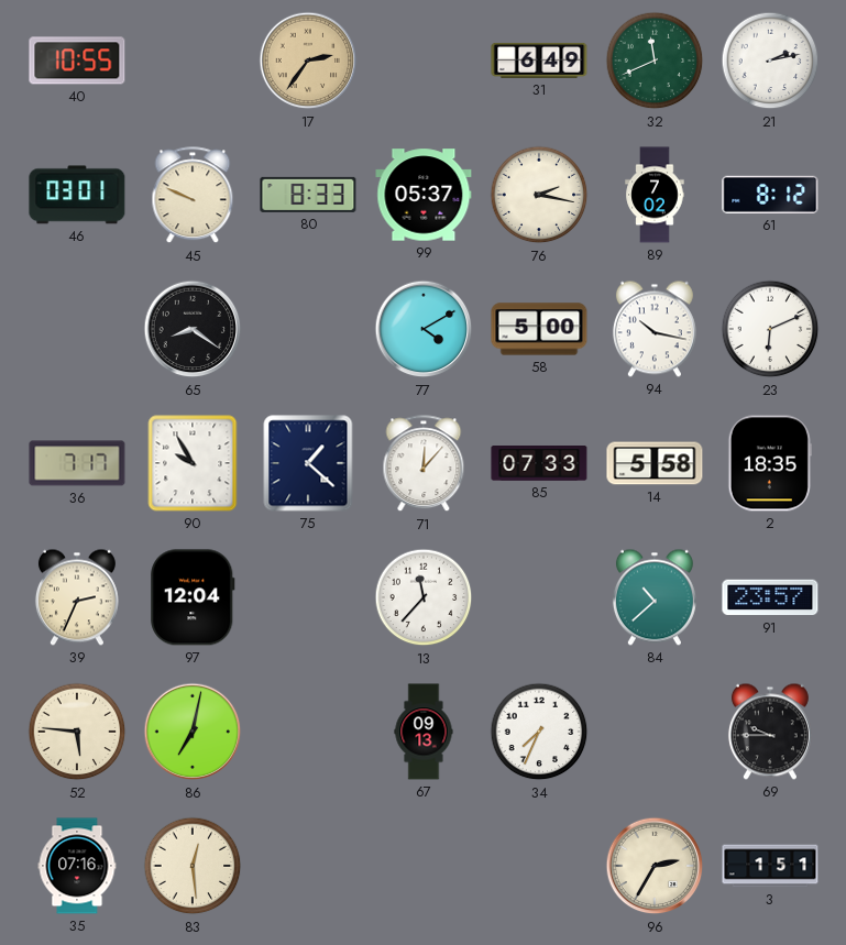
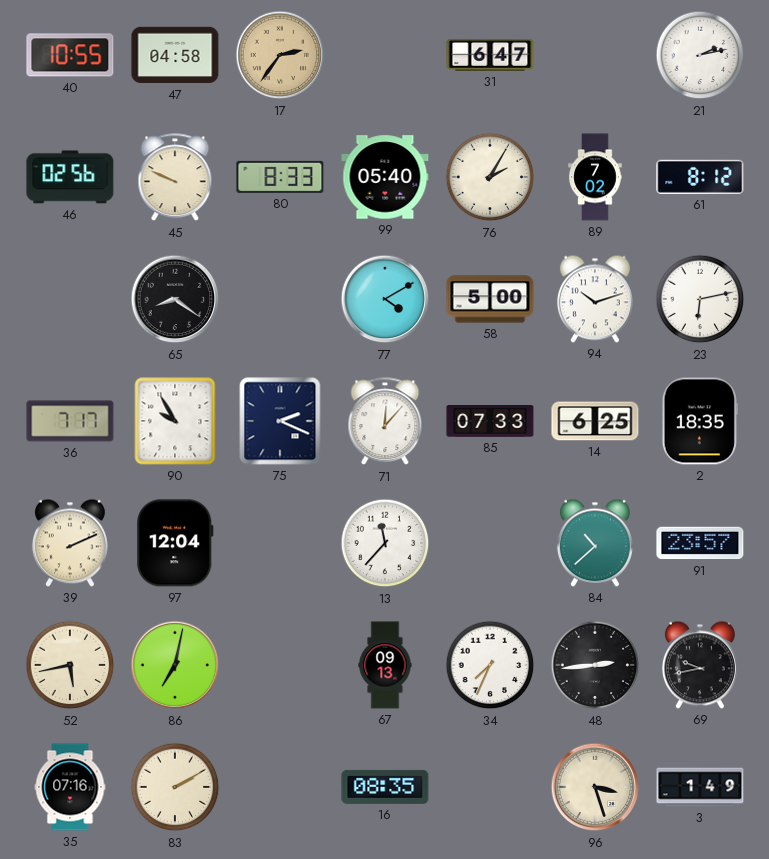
47: none -> 04:58 (175, 55)
31: 6:49 -> 6:47 (490, 55)
32: 11:41 -> none (655, 61)
46: 03:01 -> 02:56 (70, 177)
99: 05:37 -> 05:40 (385, 177)
76: 2:17 -> 2:05 (490, 177)
94: 10:17 -> 10:12 (595, 299)
23: 6:11 -> 6:13 (700, 299)
75: 1:22 -> 2:19 (280, 421)
14: 5:58 -> 6:25 (595, 421)
39: 2:34 -> 2:11 (70, 543)
52: 5:46 -> 5:43 (70, 665)
48: none -> 2:44 (595, 665)
69: 9:45 -> 9:43 (700, 665)
83: 12:29 -> 2:10 (175, 787)
16: none -> 08:35 (385, 787)
96: 2:35 -> 3:27 (595, 787)
3: 1:51 -> 1:49 (700, 787)
